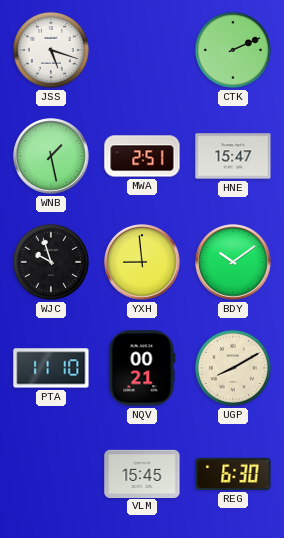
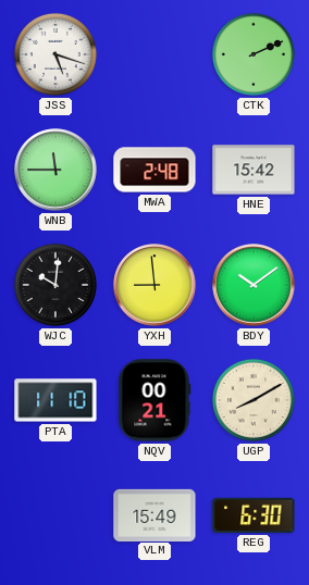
WNB: 1:28 -> 11:45 (55, 170)
MWA: 2:51 -> 2:48 (154, 170)
HNE: 15:47 -> 15:42 (254, 170)
WJC: 9:57 -> 10:01 (55, 285)
VLM: 15:45 -> 15:49 (154, 514)
